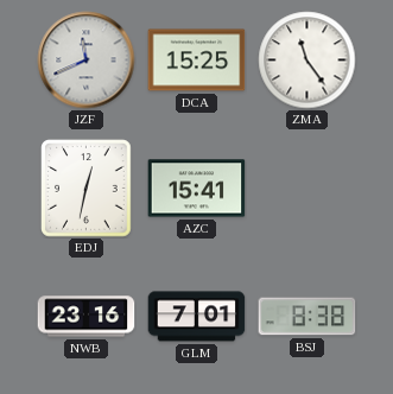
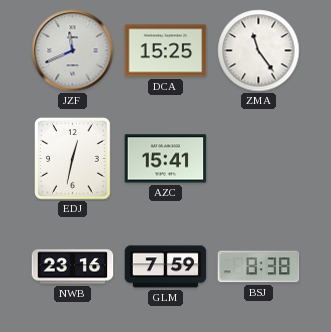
GLM: 7:01 -> 7:59 (166, 267)
